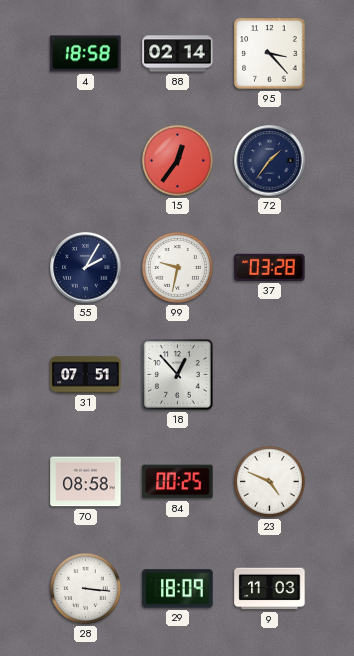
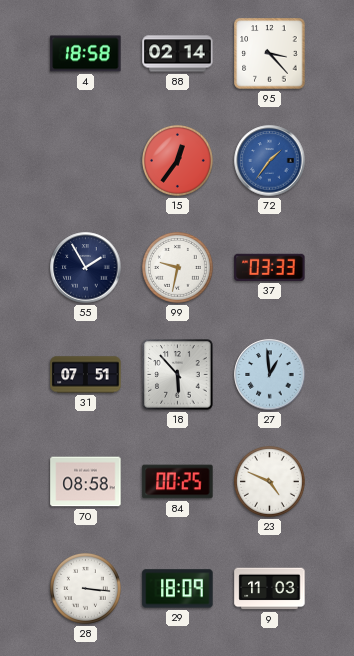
72 dial: navy -> blue (270, 161)
55: 2:05 -> 1:55 (86, 268)
37: 03:28 -> 03:33 (270, 267)
18: 12:53 -> 5:53 (178, 375)
27: none -> 12:59 (270, 375)
